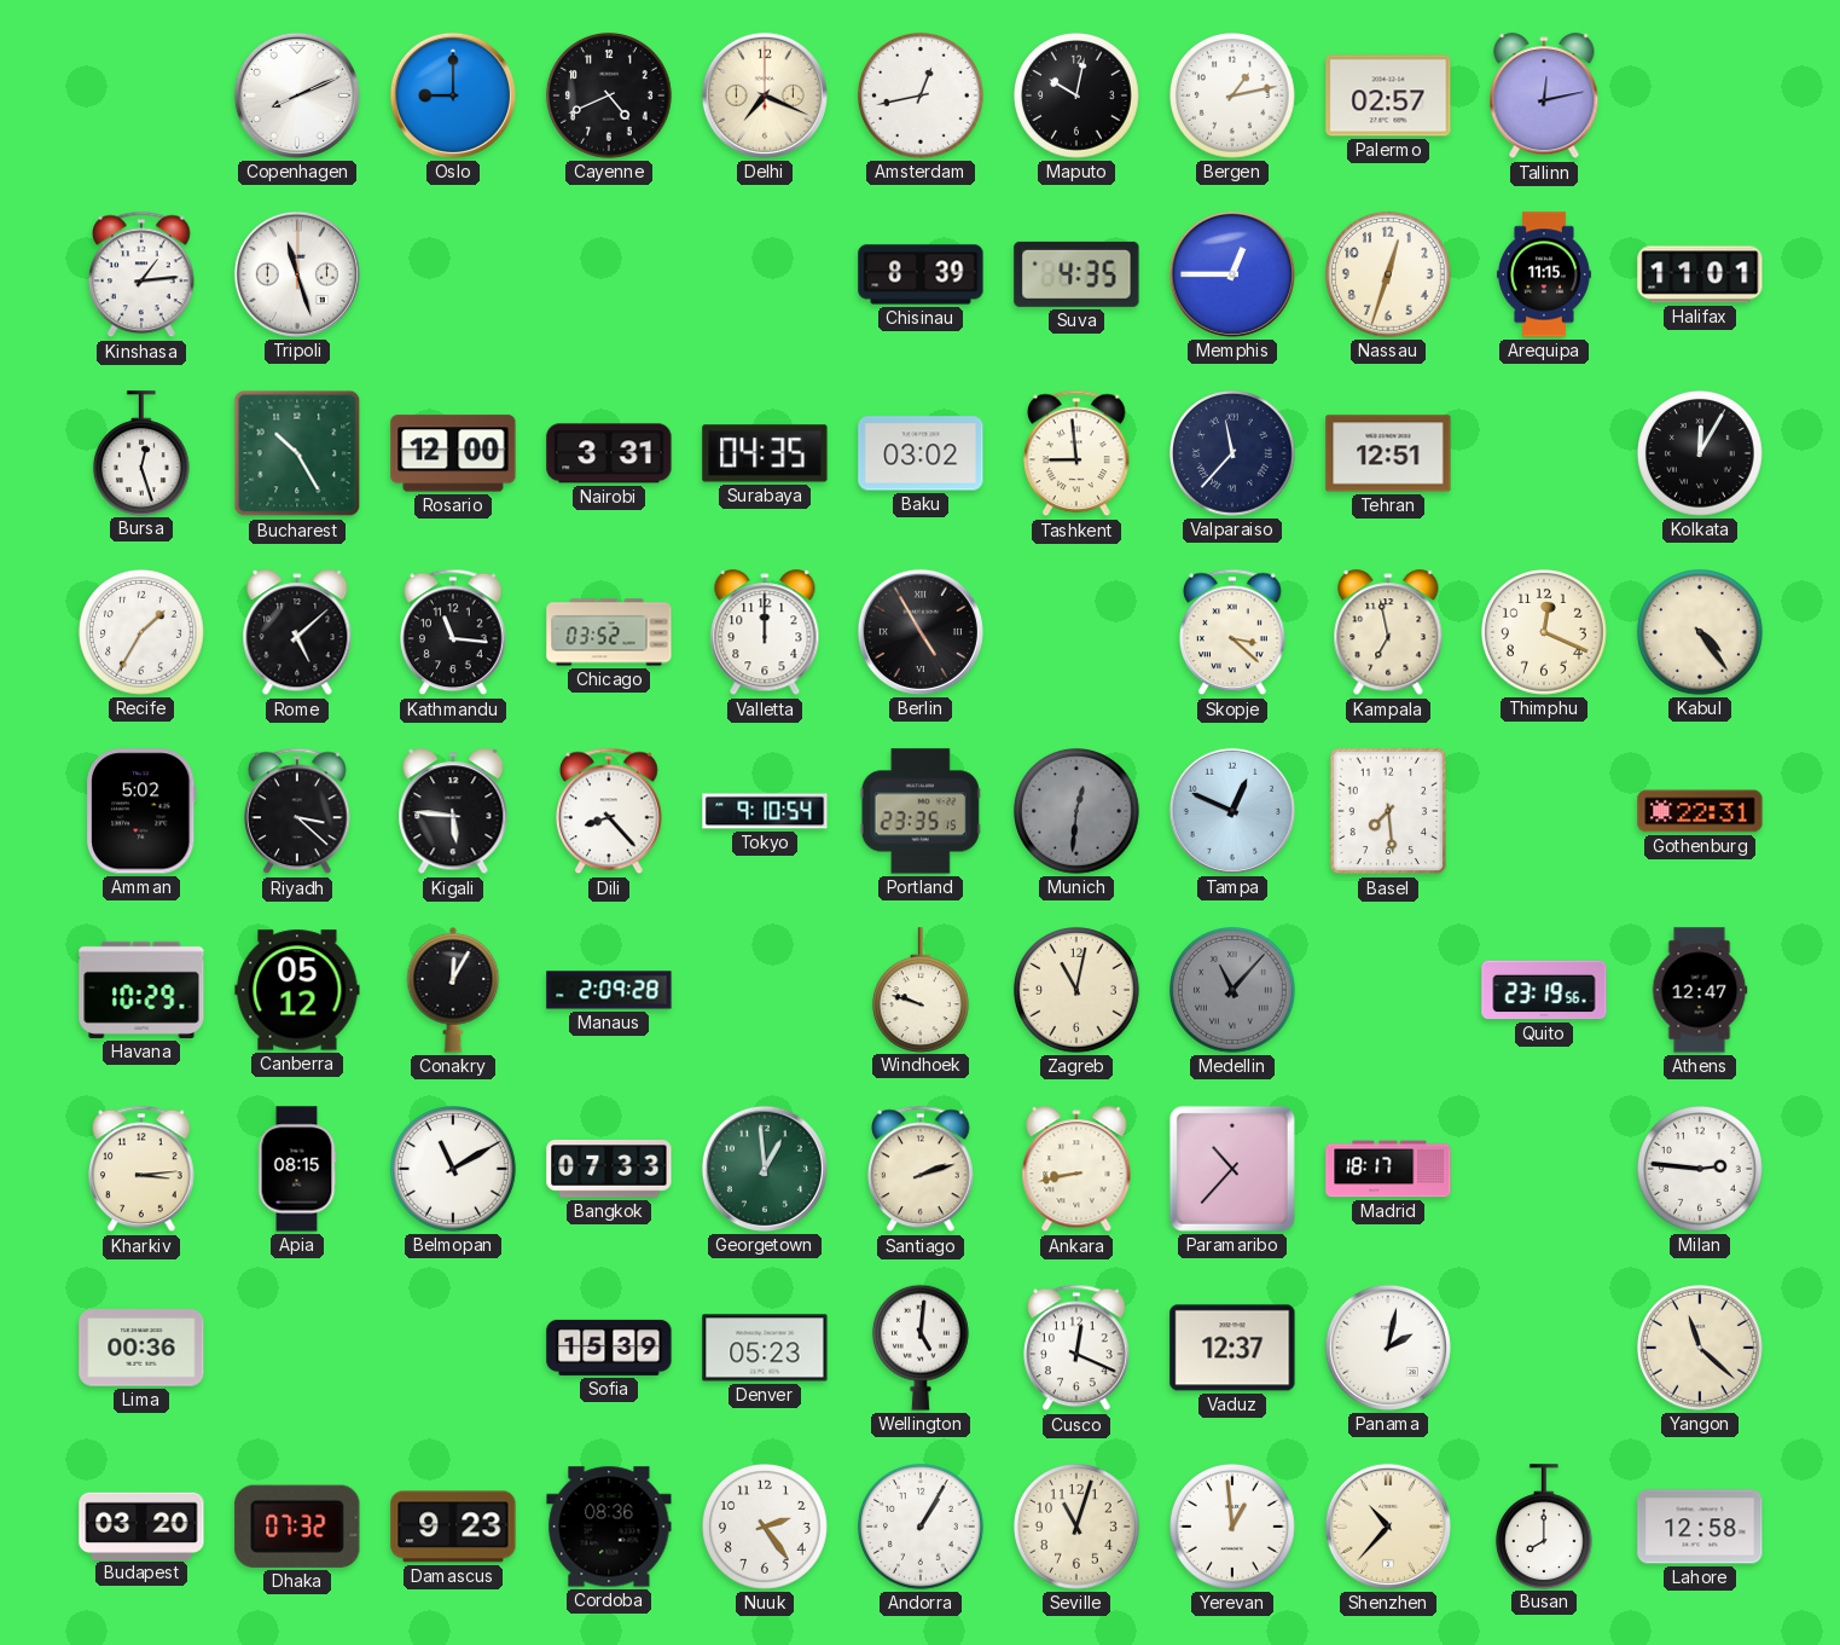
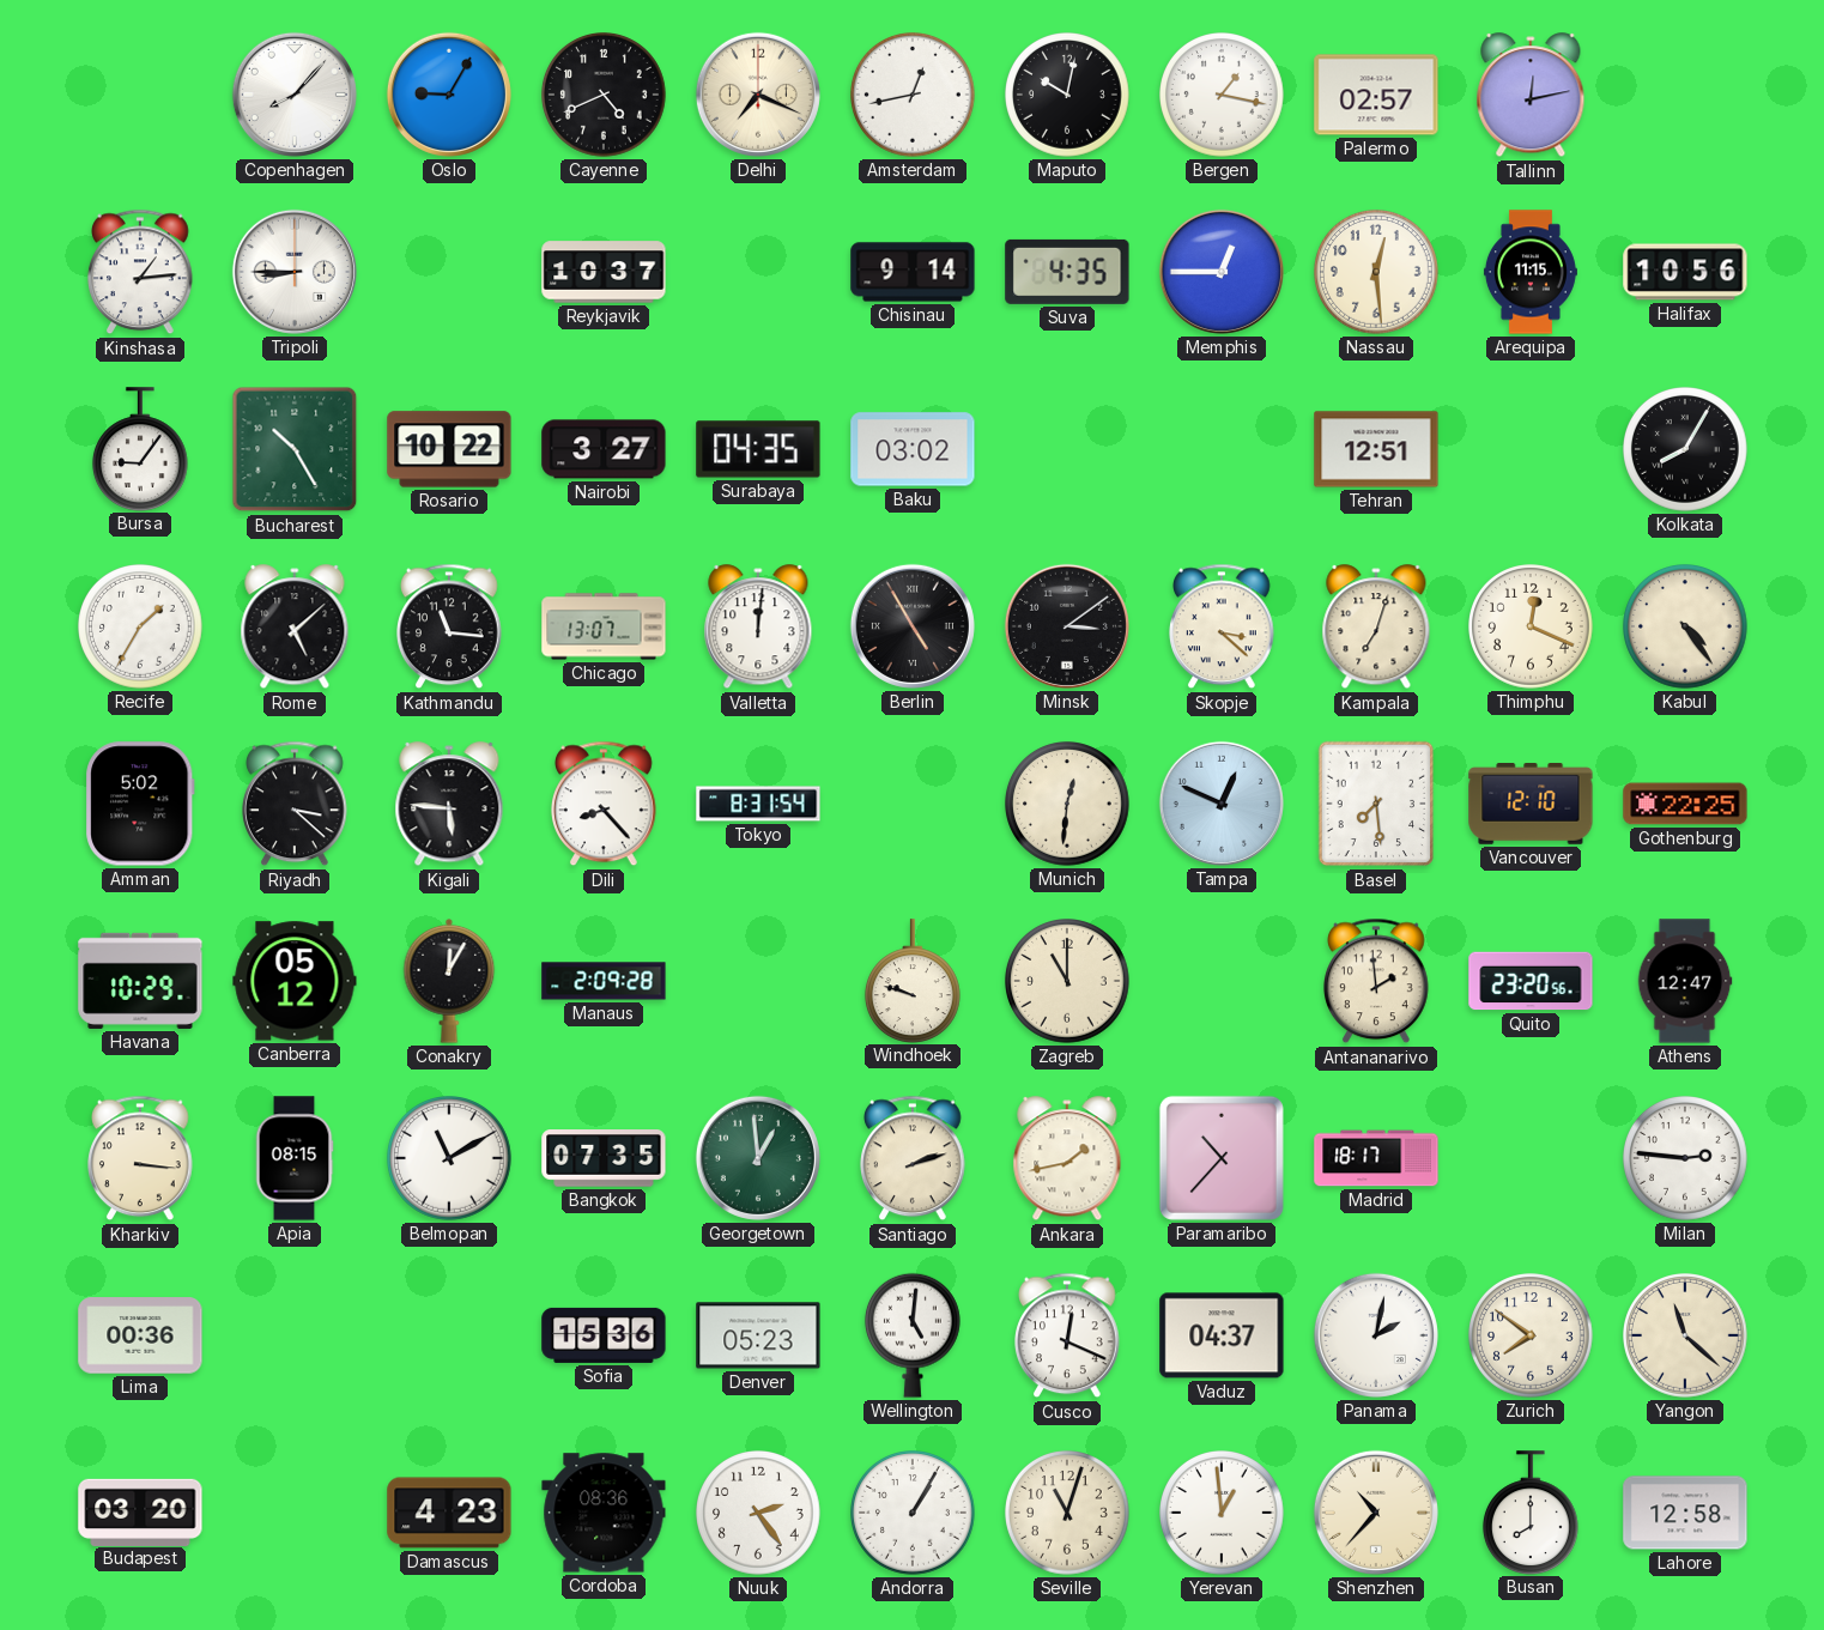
Copenhagen: 8:11 -> 8:07 (295, 95)
Oslo: 9:00 -> 9:05 (449, 95)
Bergen: 1:13 -> 1:17 (1223, 96)
Tripoli: 11:27 -> 8:45 (295, 272)
Reykjavik: none -> 10:37 (604, 272)
Chisinau: 8:39 -> 9:14 (913, 272)
Nassau: 12:33 -> 12:29 (1377, 273)
Halifax: 11:01 -> 10:56 (1685, 272)
Bursa: 12:27 -> 9:06 (140, 449)
Rosario: 12:00 -> 10:22 (449, 449)
Nairobi: 3:31 -> 3:27 (604, 449)
Tashkent: 8:59 -> none (1078, 453)
Valparaiso: 11:37 -> none (1234, 454)
Kolkata: 12:05 -> 8:05 (1686, 450)
Chicago: 03:52 -> 13:07 (604, 626)
Valletta: 12:00 -> 12:01 (758, 628)
Minsk: none -> 3:09 (1067, 626)
Kampala: 6:58 -> 7:03 (1376, 628)
Tokyo: 9:10 -> 8:31 (758, 804)
Portland: 23:35 -> none (921, 811)
Munich dial: grey -> cream (1068, 805)
Vancouver: none -> 12:10 (1531, 804)
Gothenburg: 22:31 -> 22:25 (1685, 804)
Zagreb: 11:02 -> 11:00 (1068, 982)
Medellin: 11:07 -> none (1234, 991)
Antananarivo: none -> 1:59 (1377, 981)
Quito: 23:19 -> 23:20 (1531, 981)
Kharkiv: 3:14 -> 3:16 (141, 1158)
Bangkok: 07:33 -> 07:35 (604, 1158)
Ankara: 8:43 -> 1:43 (1067, 1159)
Sofia: 15:39 -> 15:36 (604, 1335)
Vaduz: 12:37 -> 04:37 (1222, 1335)
Zurich: none -> 7:51 (1532, 1337)
Dhaka: 07:32 -> none (297, 1527)
Damascus: 9:23 -> 4:23 (449, 1513)
